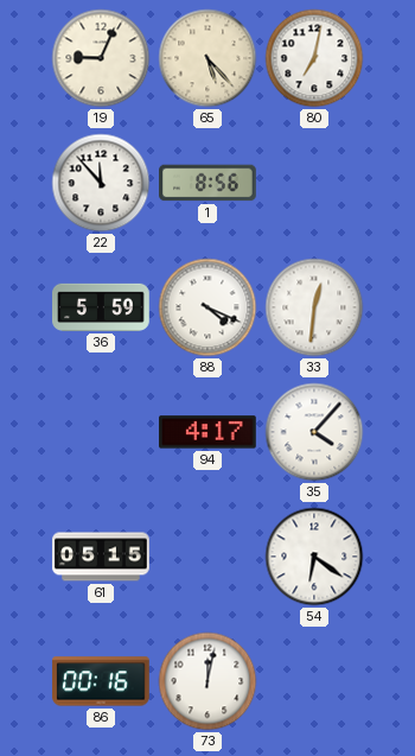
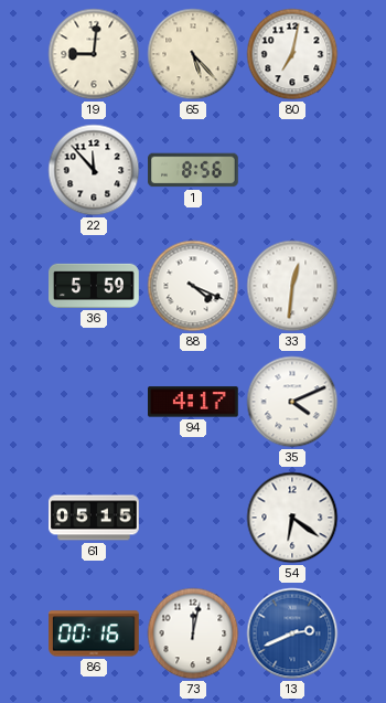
19: 9:04 -> 9:01 (94, 54)
35: 4:07 -> 4:11 (292, 402)
13: none -> 2:41 (292, 633)
